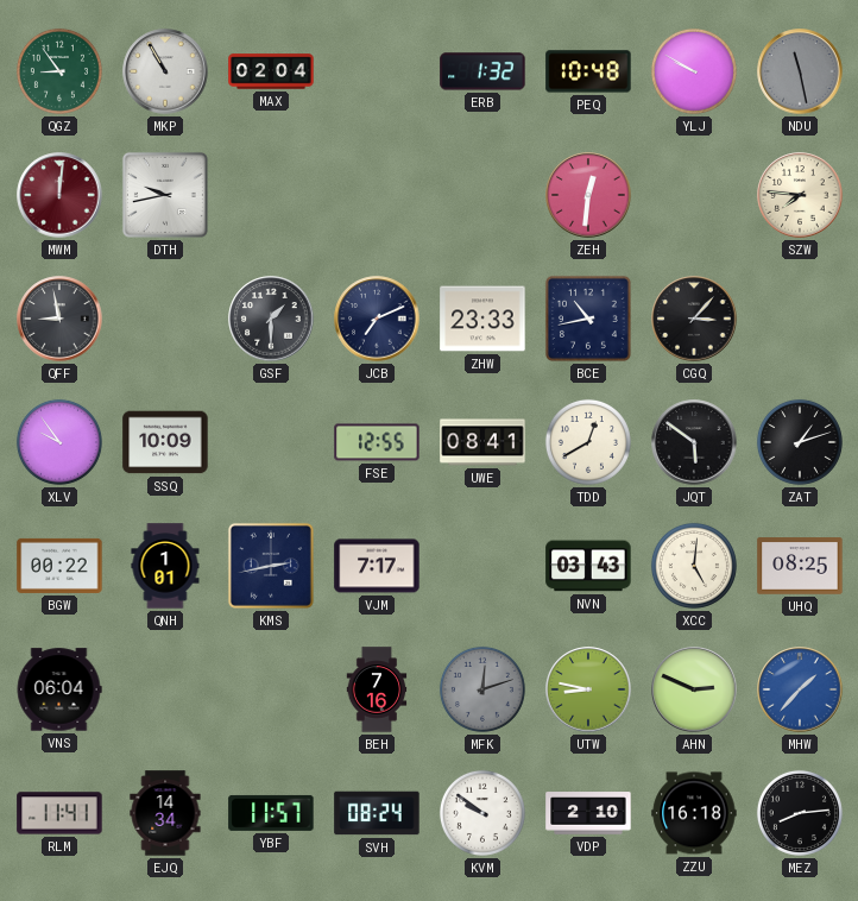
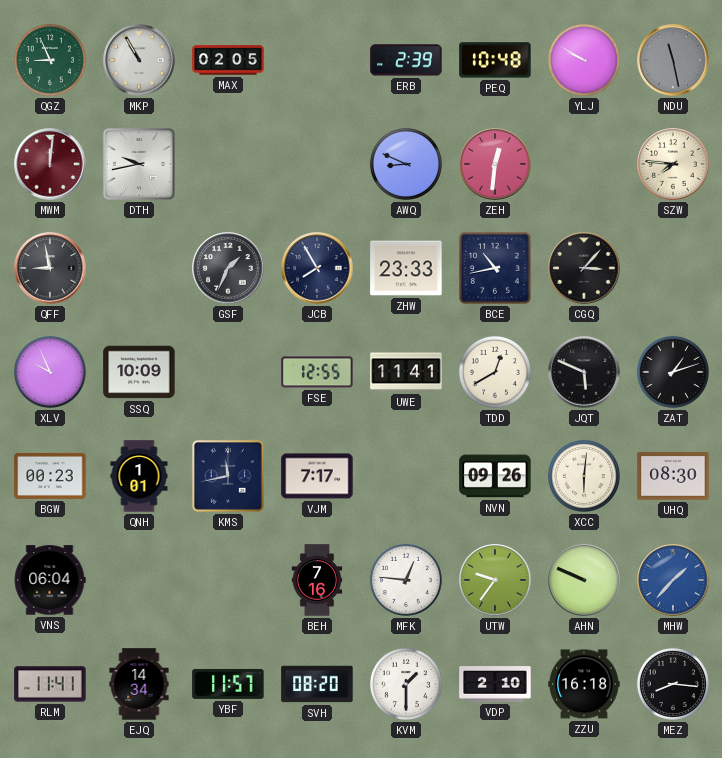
QGZ: 8:54 -> 8:56 (50, 60)
MAX: 02:04 -> 02:05 (228, 60)
ERB: 1:32 -> 2:39 (406, 60)
AWQ: none -> 8:49 (406, 164)
GSF: 1:30 -> 1:34 (228, 268)
JCB: 7:11 -> 7:55 (317, 268)
XLV: 9:54 -> 9:56 (50, 372)
UWE: 08:41 -> 11:41 (406, 372)
JQT: 5:51 -> 5:49 (584, 372)
BGW: 00:22 -> 00:23 (50, 476)
KMS: 2:43 -> 11:43 (228, 476)
NVN: 03:43 -> 09:26 (495, 476)
XCC: 5:01 -> 6:01 (584, 476)
UHQ: 08:25 -> 08:30 (673, 476)
MFK: 12:12 -> 12:46 (406, 580)
MFK dial: grey -> white (406, 580)
UTW: 8:47 -> 9:36 (495, 580)
AHN: 2:49 -> 9:49 (584, 580)
SVH: 08:24 -> 08:20 (317, 684)
KVM: 9:51 -> 1:30 (406, 684)
MEZ: 8:14 -> 8:16 (673, 684)
